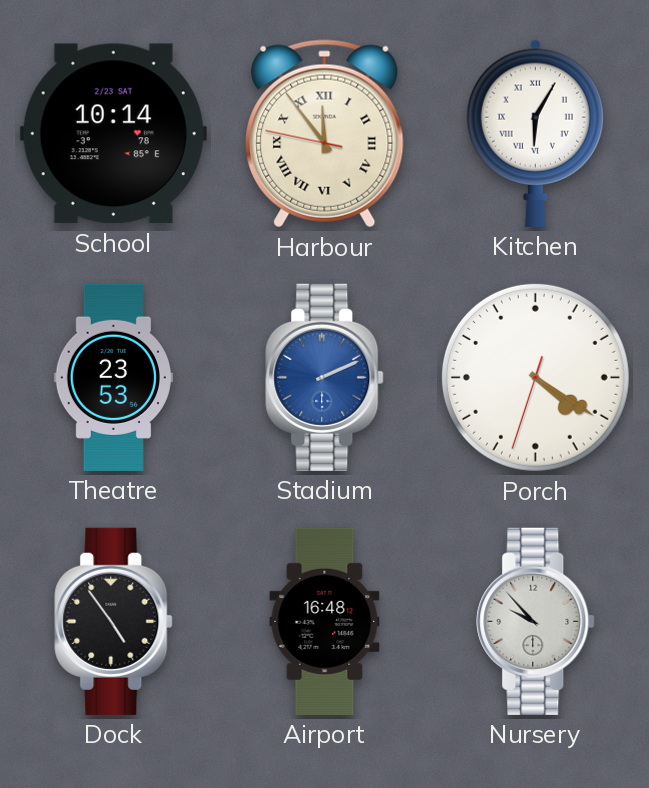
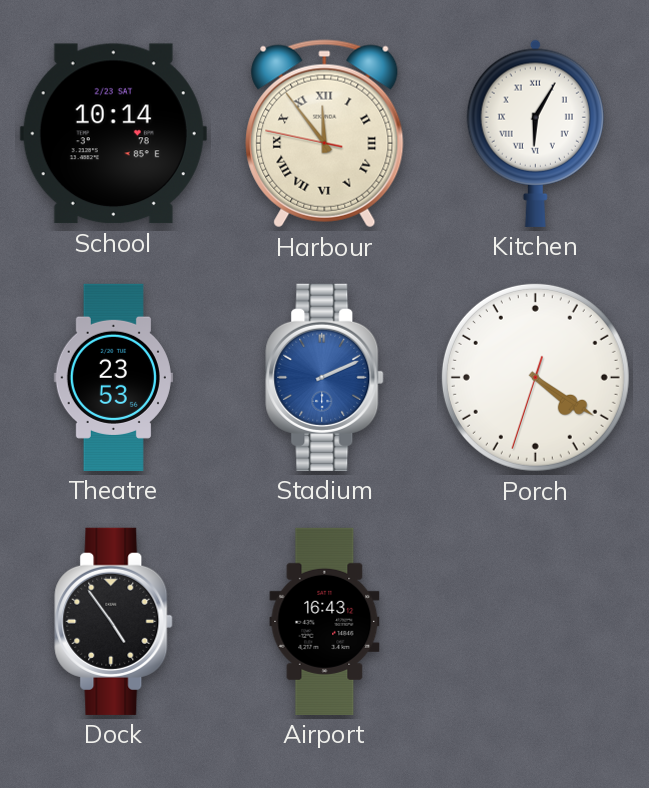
Airport: 16:48 -> 16:43 (325, 621)
Nursery: 9:53 -> none (536, 621)
